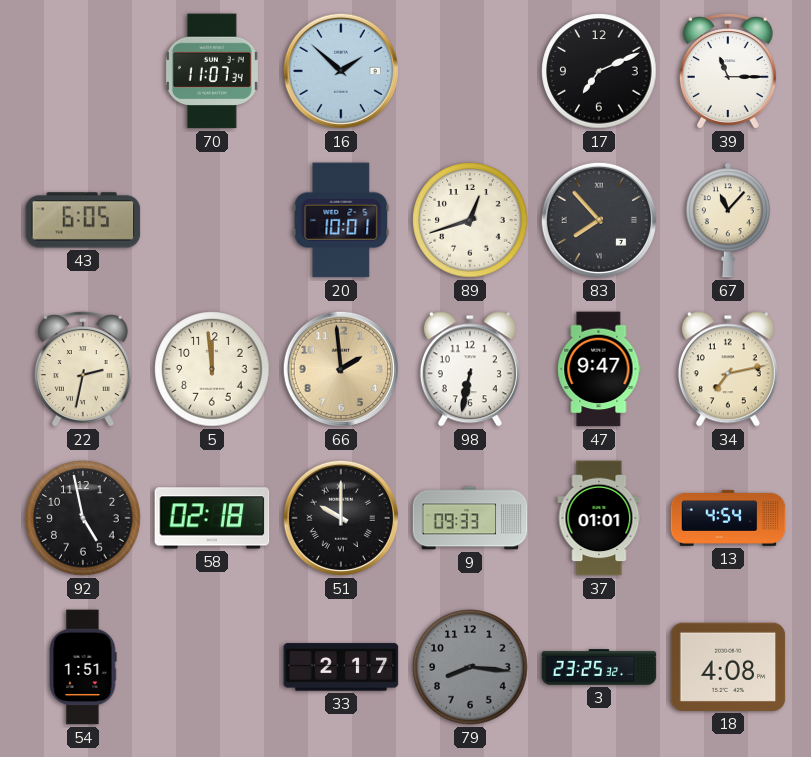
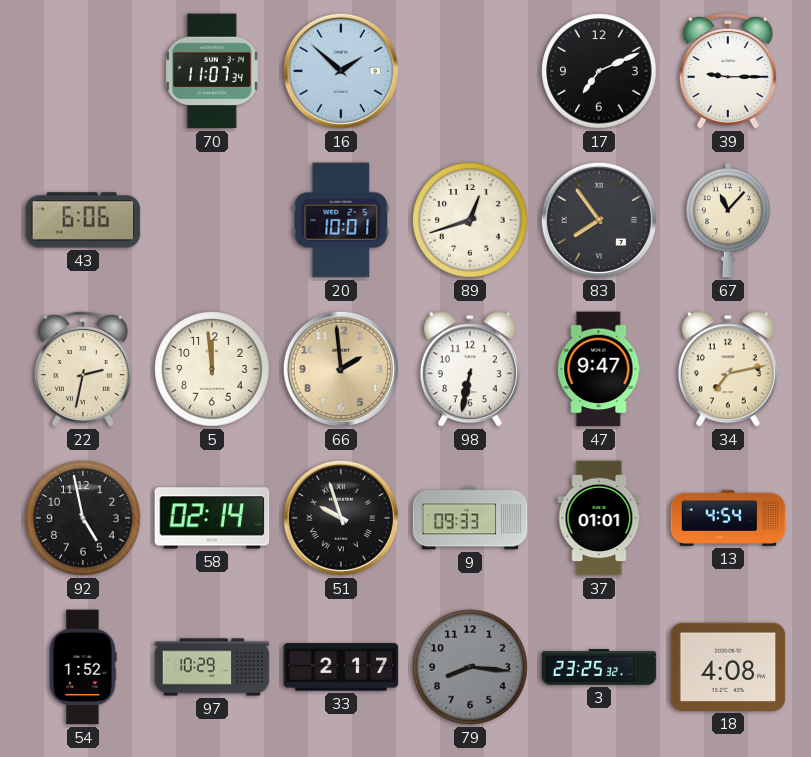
39: 11:15 -> 9:15 (728, 71)
43: 6:05 -> 6:06 (83, 220)
83: 7:53 -> 7:54 (599, 220)
58: 02:18 -> 02:14 (212, 518)
51: 10:00 -> 9:57 (341, 518)
54: 1:51 -> 1:52 (83, 667)
97: none -> 10:29 (212, 667)
